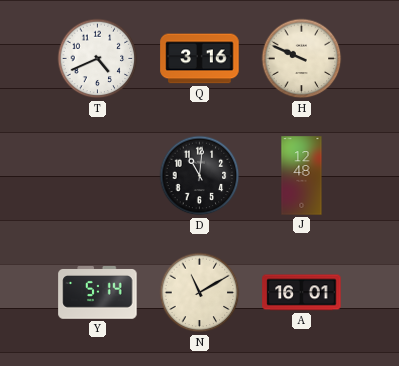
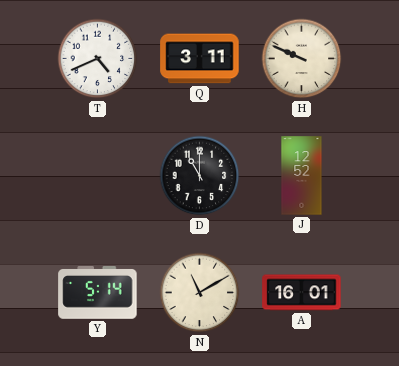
Q: 3:16 -> 3:11 (200, 59)
D: 11:01 -> 11:00 (200, 176)
J: 12:48 -> 12:52 (302, 176)
